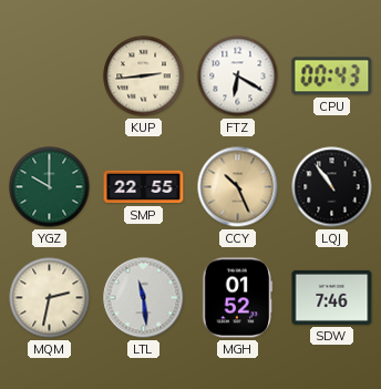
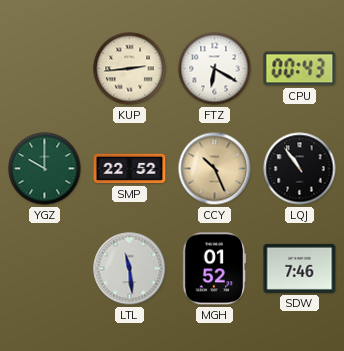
SMP: 22:55 -> 22:52 (130, 169)
MQM: 2:32 -> none (50, 298)
